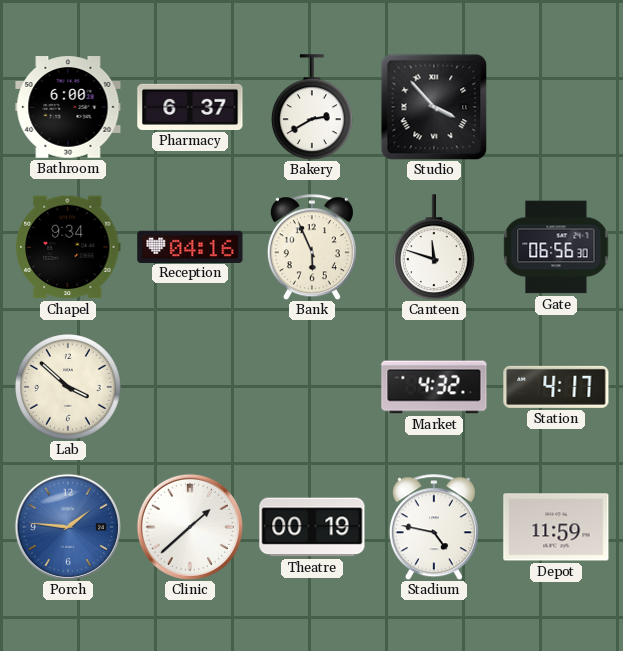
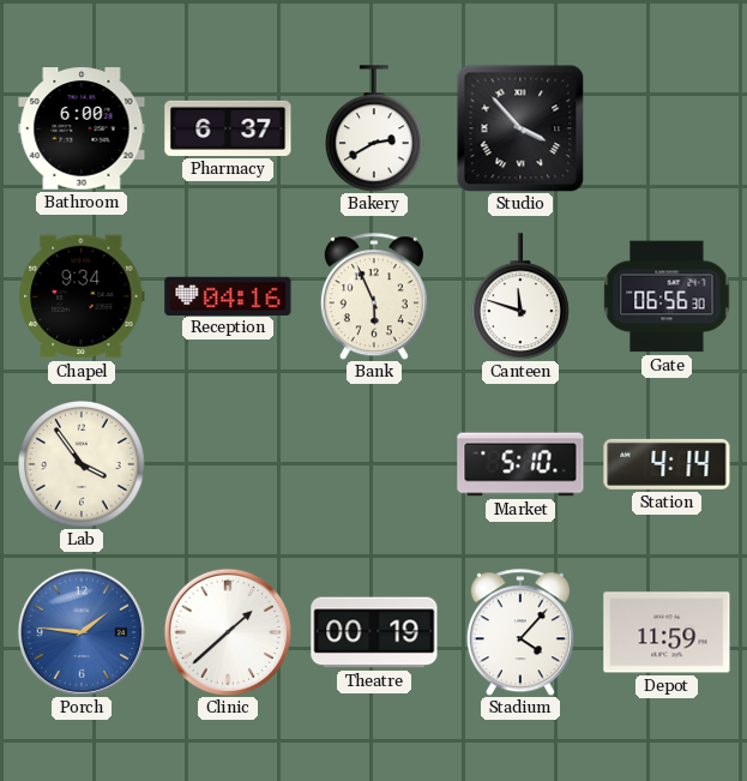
Lab: 3:52 -> 3:54 (83, 465)
Market: 4:32 -> 5:10 (520, 464)
Station: 4:17 -> 4:14 (667, 464)
Stadium: 4:47 -> 4:07 (520, 632)
